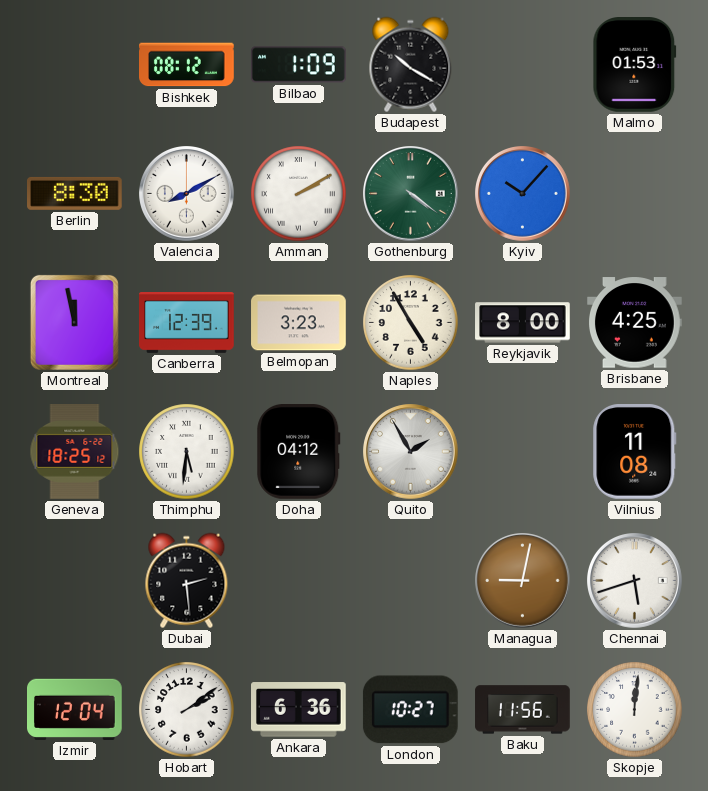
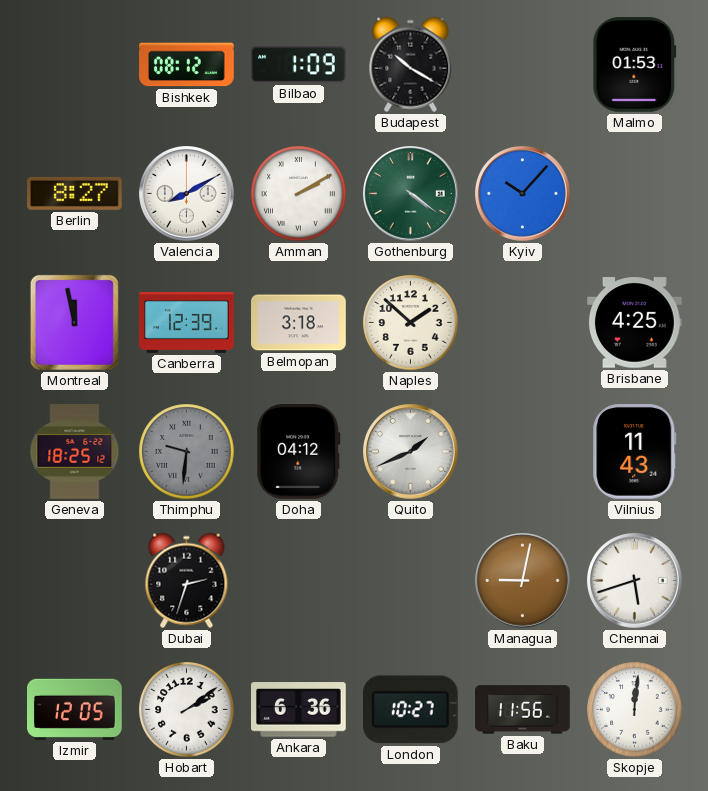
Berlin: 8:30 -> 8:27 (75, 193)
Belmopan: 3:23 -> 3:18 (299, 323)
Naples: 4:55 -> 1:52 (411, 323)
Reykjavik: 8:00 -> none (523, 323)
Thimphu: 5:31 -> 9:31 (187, 452)
Thimphu dial: white -> grey (187, 452)
Quito: 1:55 -> 1:41 (411, 452)
Vilnius: 11:08 -> 11:43 (635, 452)
Dubai: 2:29 -> 2:33 (187, 581)
Izmir: 12:04 -> 12:05 (75, 709)
